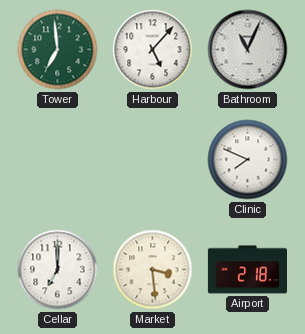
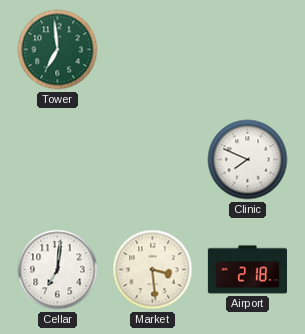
Harbour: 5:07 -> none (153, 50)
Bathroom: 11:04 -> none (248, 50)
Cellar: 7:00 -> 7:01 (58, 270)
